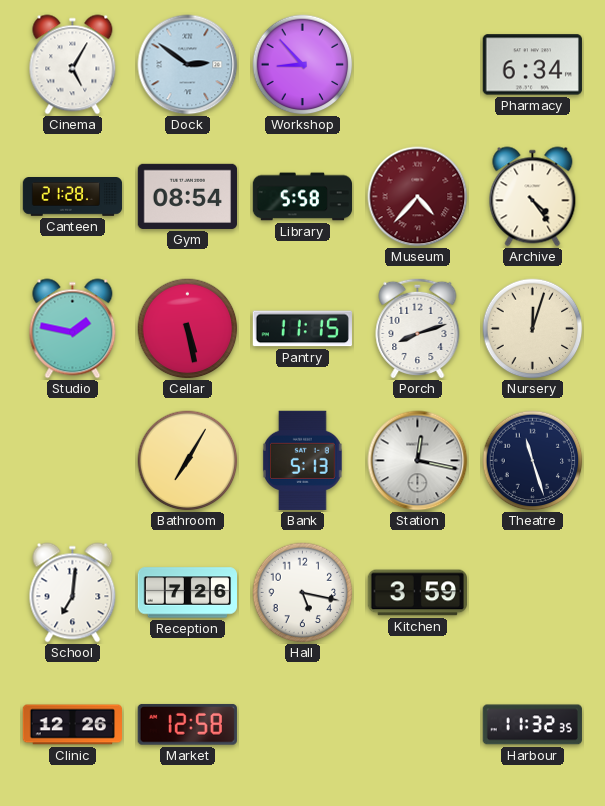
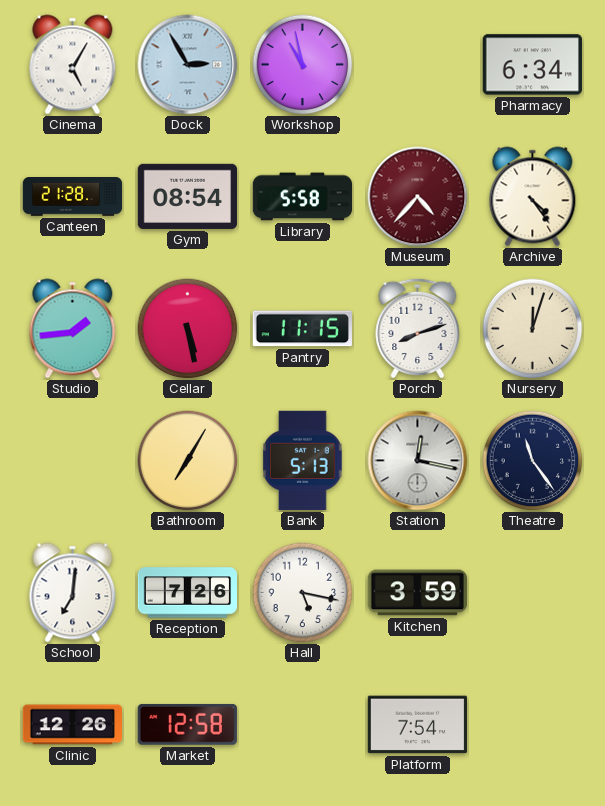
Dock: 2:51 -> 2:55 (188, 65)
Workshop: 8:53 -> 10:58 (303, 65)
Studio: 1:47 -> 1:44 (73, 329)
Theatre: 11:27 -> 11:24 (533, 461)
Platform: none -> 7:54 (417, 725)
Harbour: 11:32 -> none (532, 725)
